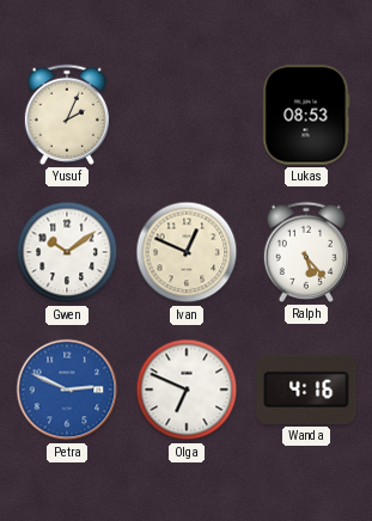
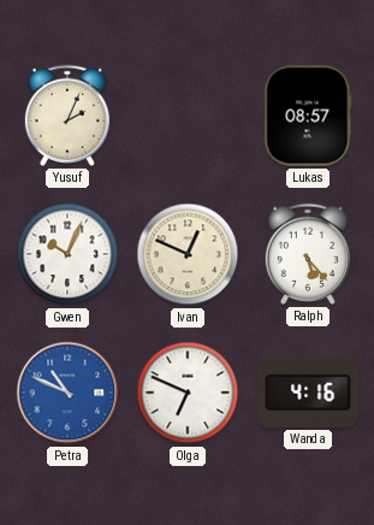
Lukas: 08:53 -> 08:57 (308, 116)
Gwen: 10:09 -> 10:04 (67, 254)
Petra: 2:49 -> 10:49 (67, 393)
